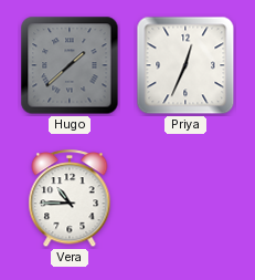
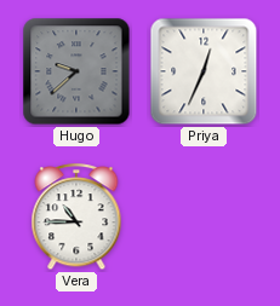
Hugo: 1:38 -> 9:38 (76, 71)
